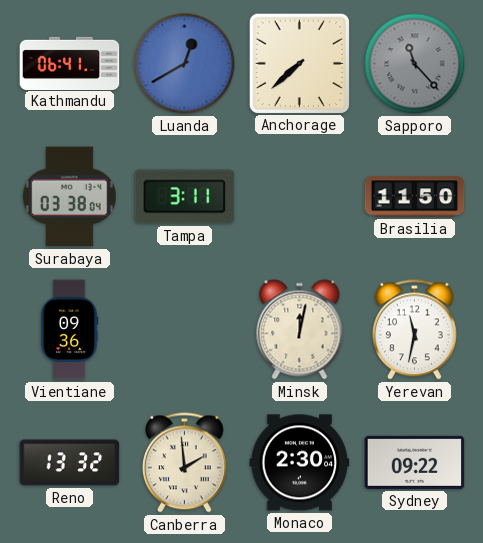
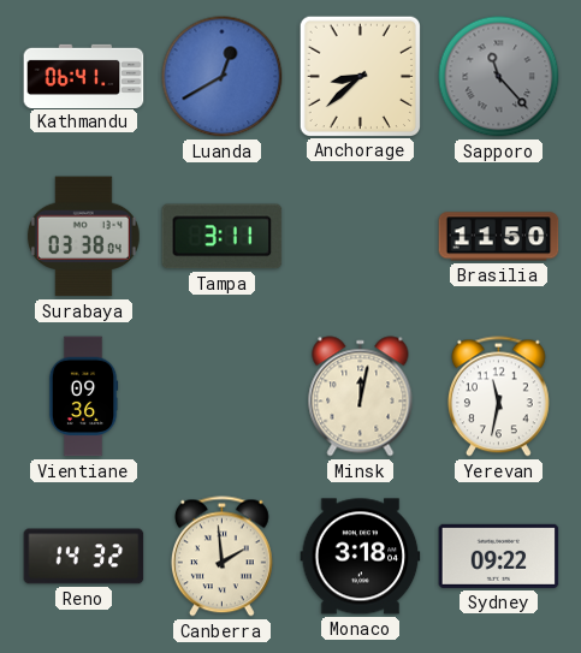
Anchorage: 7:38 -> 8:38 (360, 76)
Reno: 13:32 -> 14:32 (84, 557)
Monaco: 2:30 -> 3:18 (361, 557)
